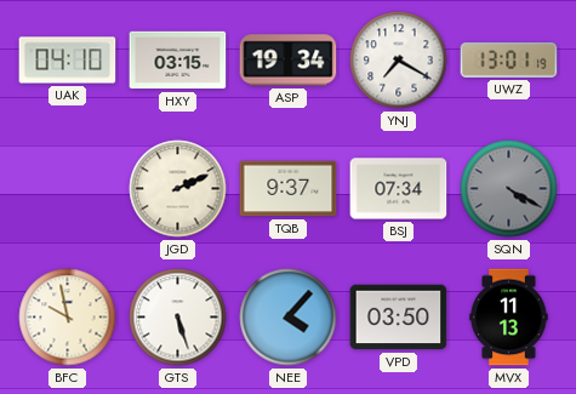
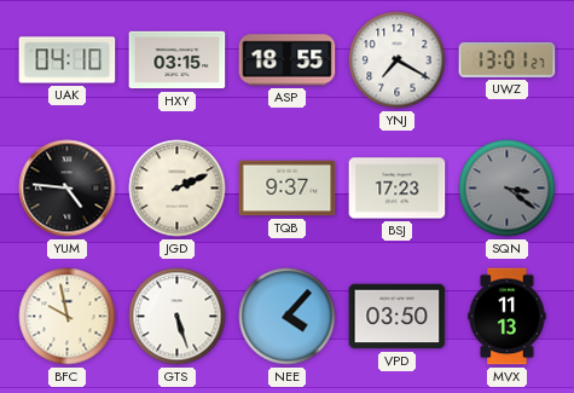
ASP: 19:34 -> 18:55 (288, 60)
UWZ: 13:01:19 -> 13:01:27 (508, 60)
YUM: none -> 4:46 (68, 189)
BSJ: 07:34 -> 17:23 (398, 189)
SQN: 4:20 -> 3:21 (508, 189)
